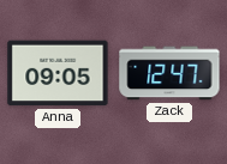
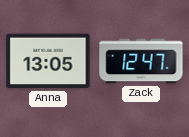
Anna: 09:05 -> 13:05 (48, 61)
